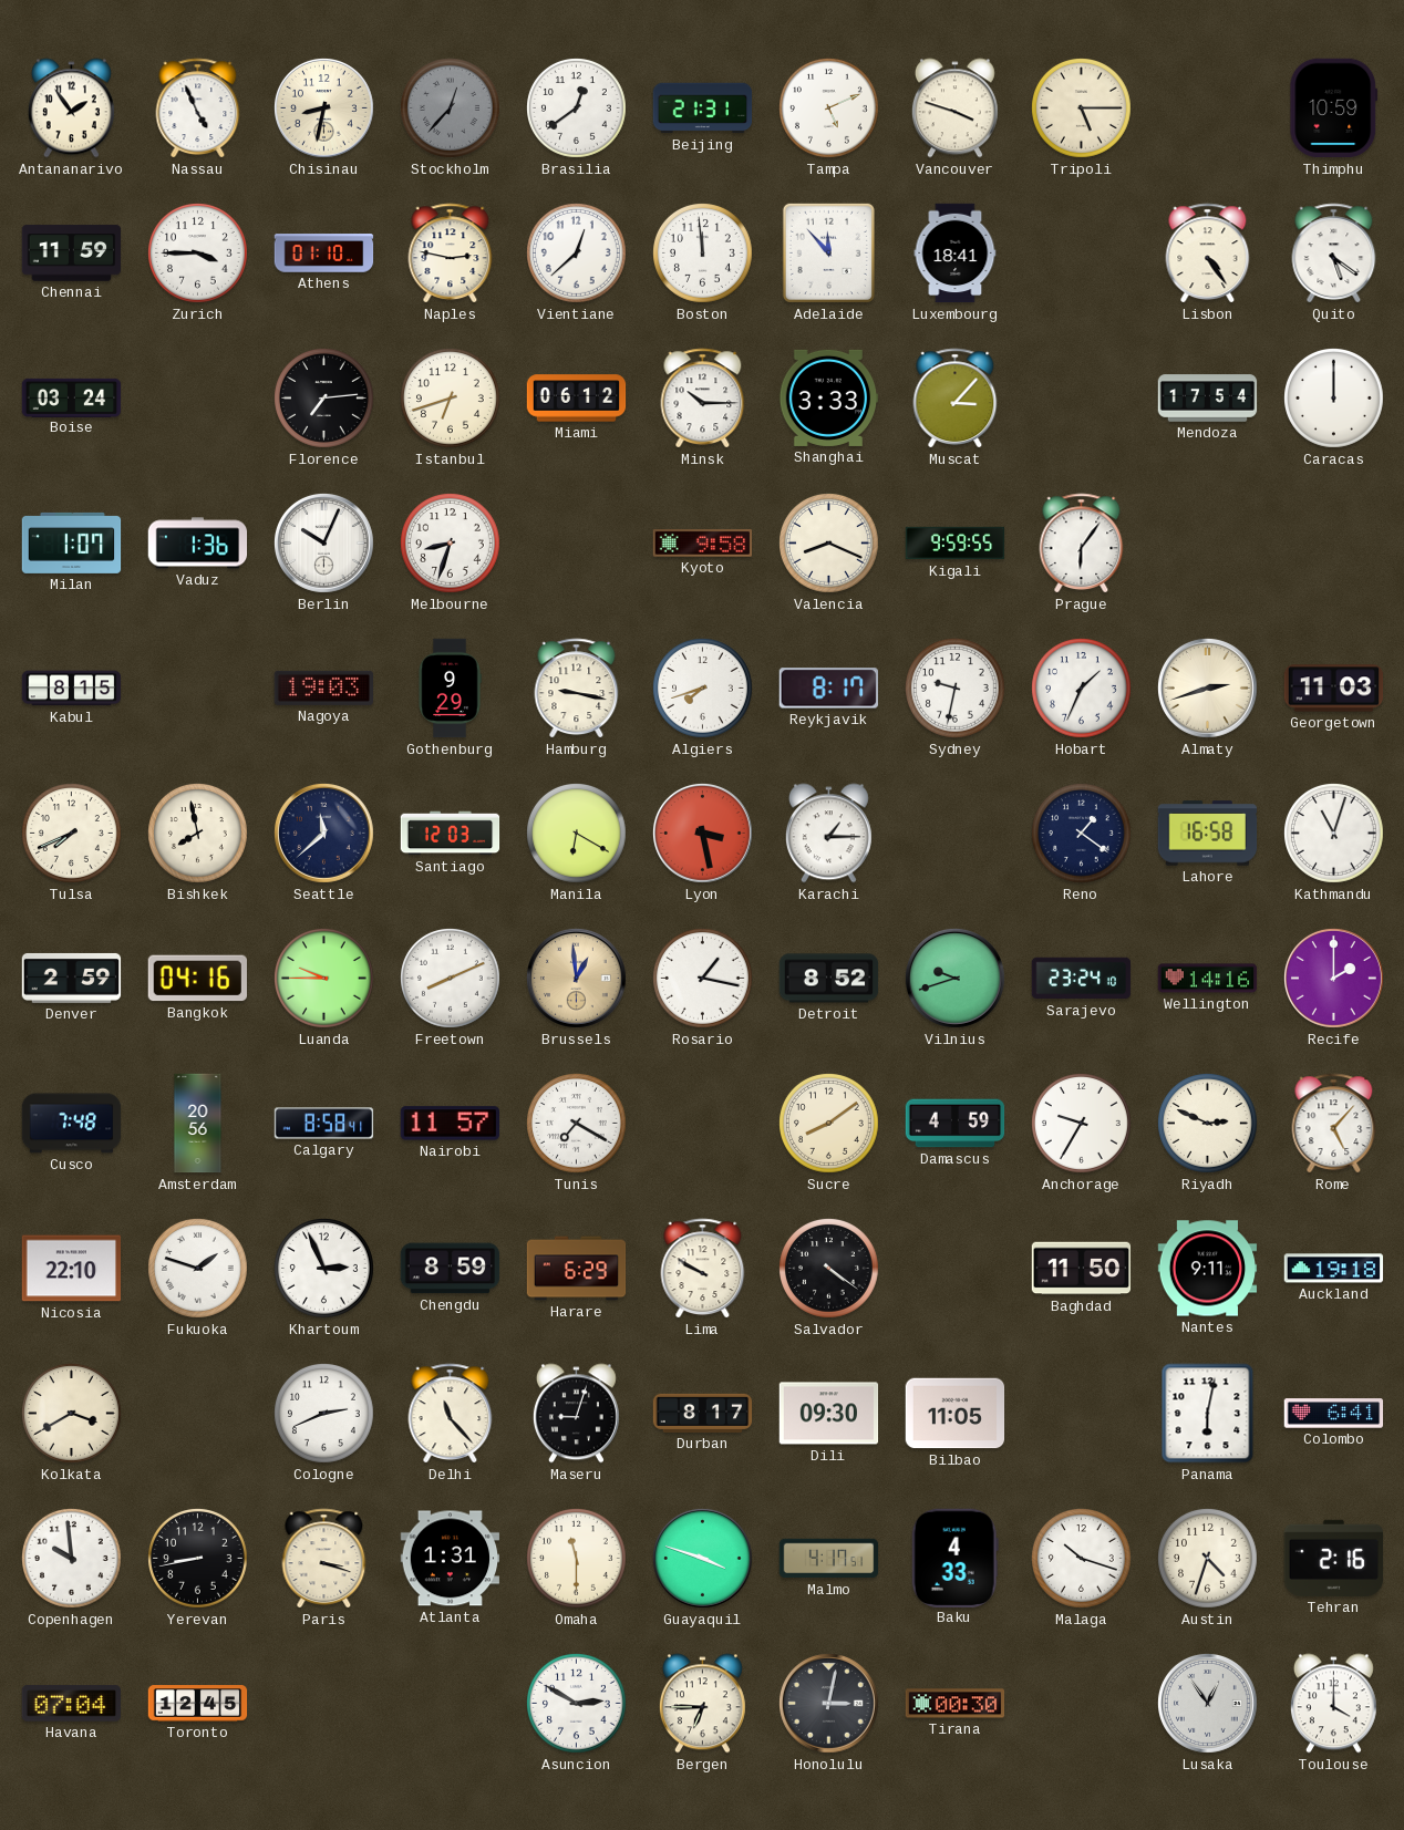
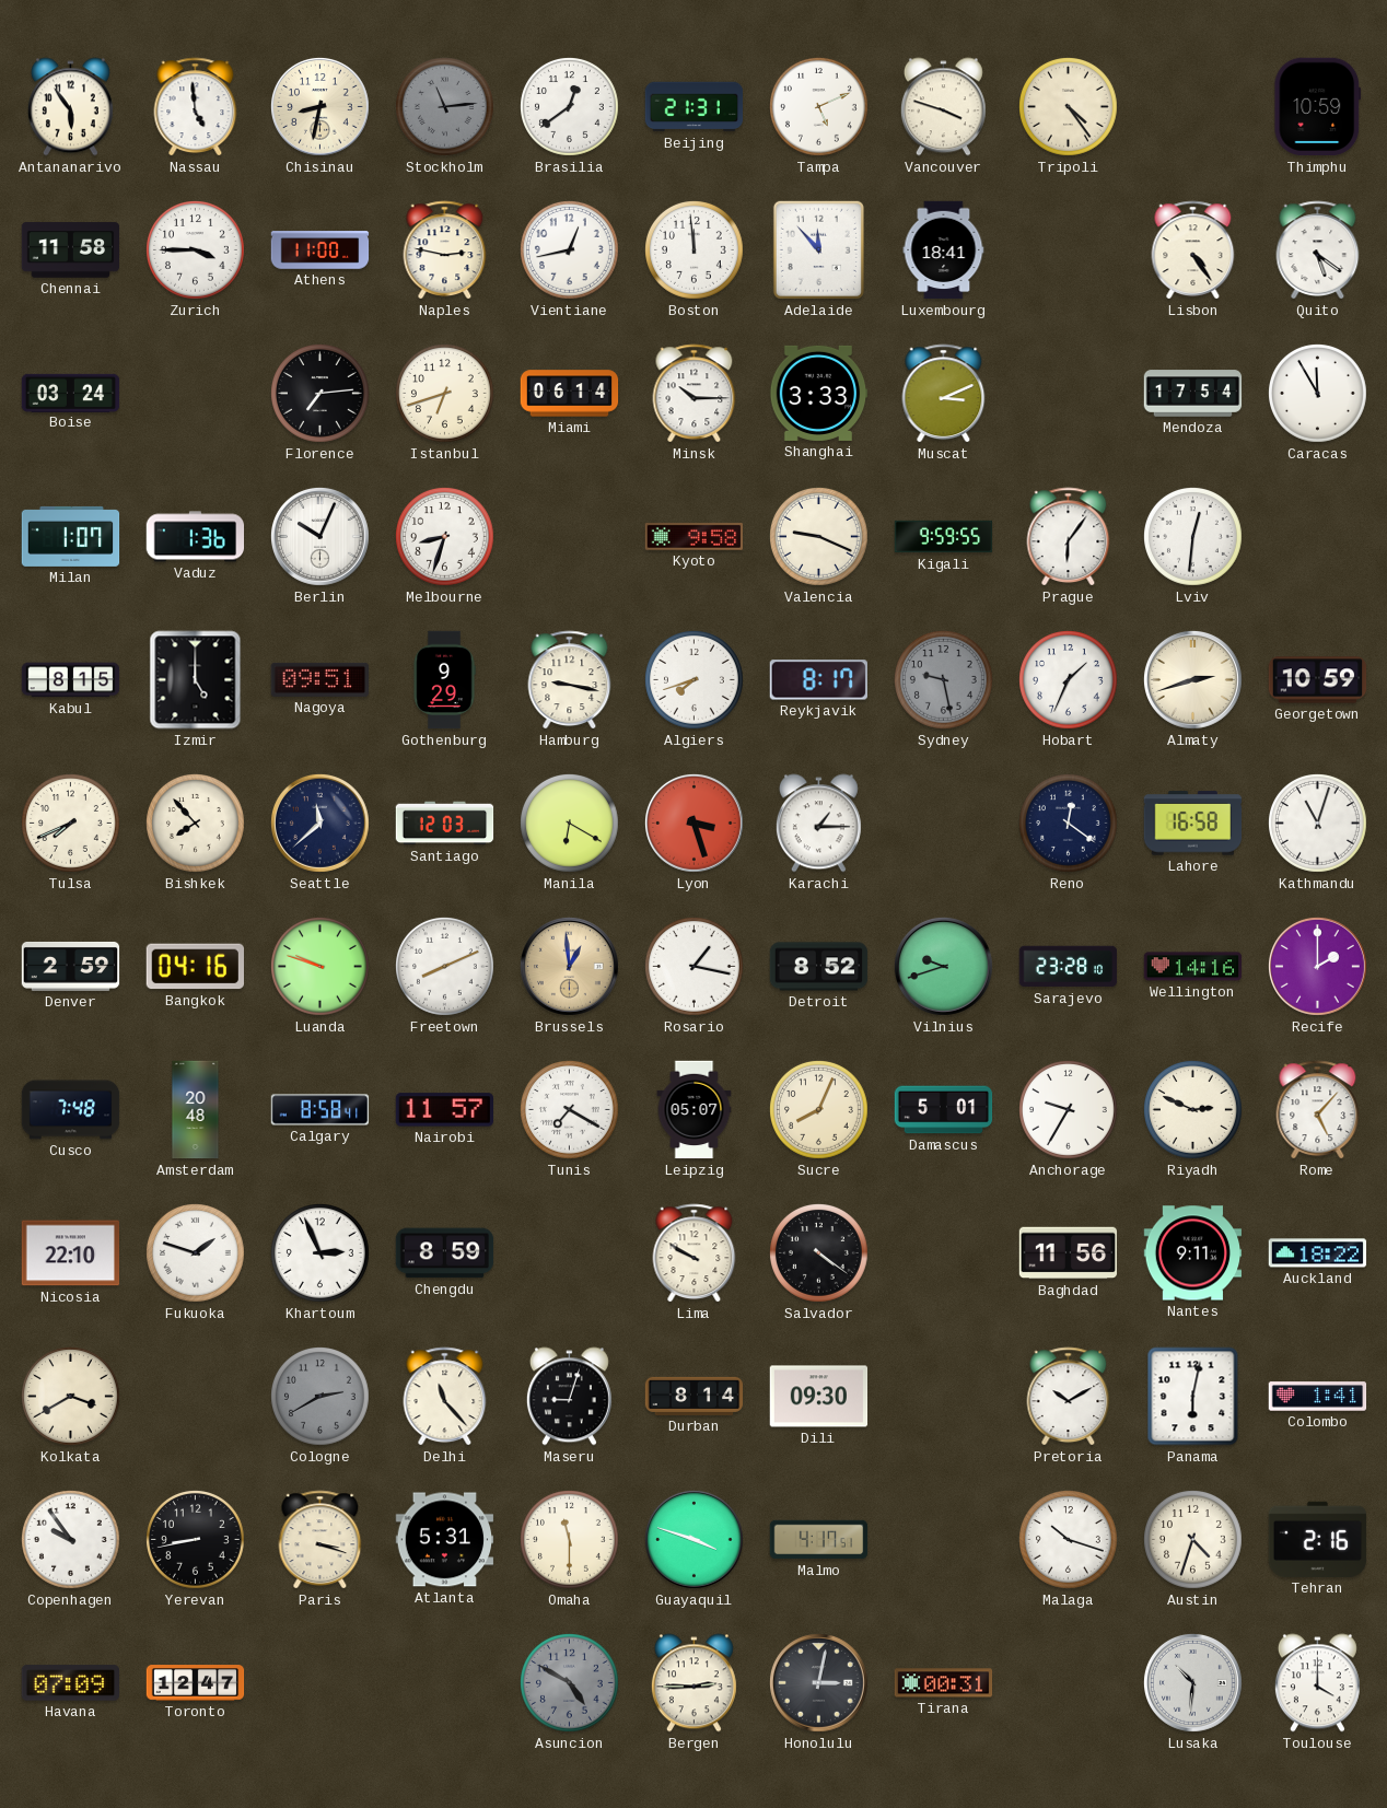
Antananarivo: 1:54 -> 5:54 (70, 107)
Nassau: 4:56 -> 4:59 (196, 107)
Stockholm: 12:37 -> 11:14 (445, 107)
Tripoli: 5:15 -> 4:24 (1069, 107)
Chennai: 11:59 -> 11:58 (71, 250)
Athens: 01:10 -> 11:00 (320, 250)
Vientiane: 12:38 -> 12:43 (570, 250)
Miami: 06:12 -> 06:14 (570, 394)
Muscat: 3:07 -> 3:11 (944, 394)
Caracas: 12:00 -> 11:55 (1318, 394)
Valencia: 8:19 -> 9:19 (819, 537)
Lviv: none -> 12:31 (1193, 537)
Izmir: none -> 5:00 (196, 680)
Nagoya: 19:03 -> 09:51 (319, 679)
Sydney: 9:32 -> 9:28 (944, 680)
Sydney dial: white -> grey (944, 680)
Georgetown: 11:03 -> 10:59 (1318, 680)
Bishkek: 7:58 -> 7:53 (196, 824)
Lyon: 3:28 -> 3:27 (693, 823)
Reno: 1:21 -> 12:21 (1069, 824)
Luanda: 9:45 -> 9:48 (320, 967)
Sarajevo: 23:24 -> 23:28 (1069, 967)
Amsterdam: 20:56 -> 20:48 (196, 1110)
Leipzig: none -> 05:07 (695, 1110)
Sucre: 8:09 -> 8:04 (819, 1110)
Damascus: 4:59 -> 5:01 (944, 1110)
Harare: 6:29 -> none (577, 1269)
Baghdad: 11:50 -> 11:56 (1069, 1253)
Auckland: 19:18 -> 18:22 (1318, 1253)
Cologne: 2:41 -> 2:40 (320, 1397)
Cologne dial: white -> grey (320, 1397)
Durban: 8:17 -> 8:14 (695, 1396)
Bilbao: 11:05 -> none (956, 1414)
Pretoria: none -> 10:10 (1069, 1397)
Colombo: 6:41 -> 1:41 (1318, 1397)
Copenhagen: 9:59 -> 9:54 (71, 1540)
Atlanta: 1:31 -> 5:31 (445, 1540)
Baku: 4:33 -> none (954, 1558)
Havana: 07:04 -> 07:09 (70, 1683)
Toronto: 12:45 -> 12:47 (196, 1683)
Asuncion: 2:50 -> 4:50 (570, 1683)
Asuncion dial: white -> grey (570, 1683)
Bergen: 6:45 -> 2:45 (693, 1683)
Tirana: 00:30 -> 00:31 (944, 1683)
Lusaka: 12:54 -> 10:31 (1192, 1682)
